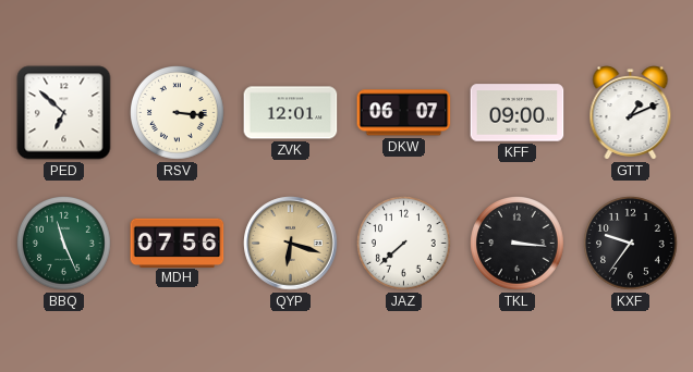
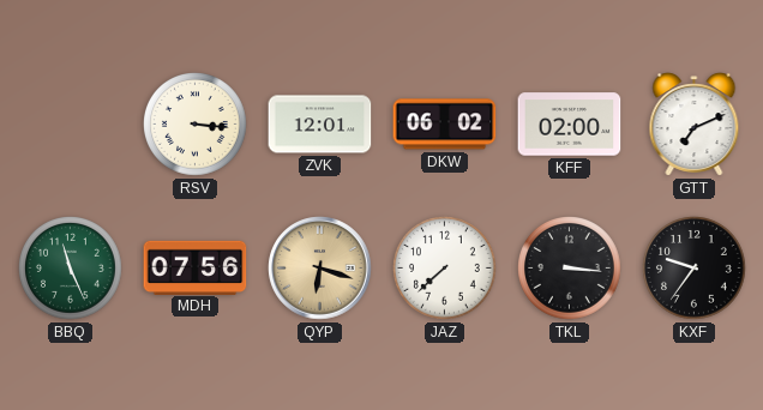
PED: 6:52 -> none (64, 113)
DKW: 06:07 -> 06:02 (445, 125)
KFF: 09:00 -> 02:00 (570, 125)
GTT: 1:11 -> 7:11 (695, 125)
